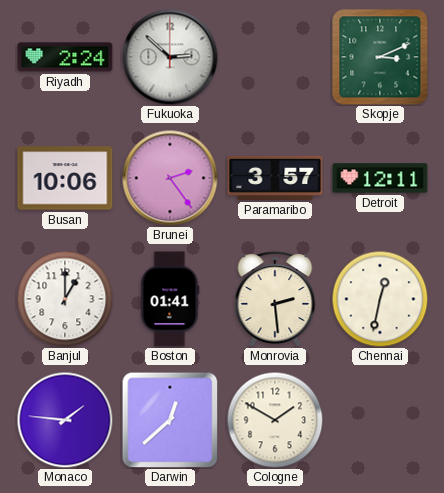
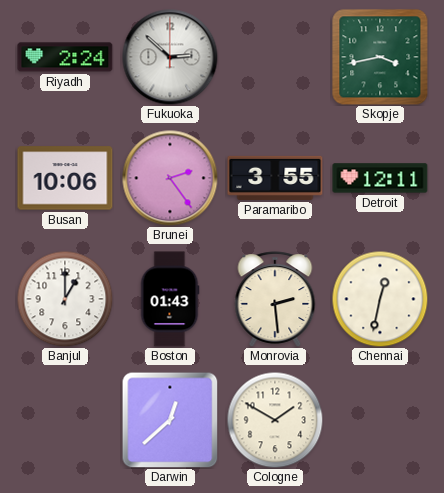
Skopje: 3:11 -> 3:43 (380, 57)
Paramaribo: 3:57 -> 3:55 (275, 178)
Boston: 01:41 -> 01:43 (170, 299)
Monaco: 1:46 -> none (65, 420)
